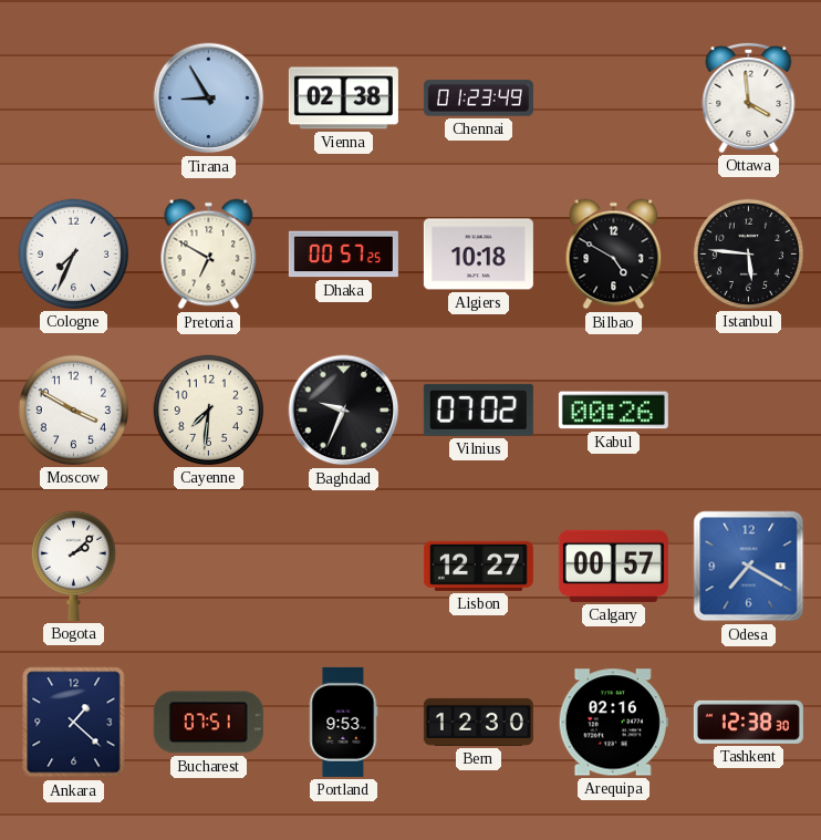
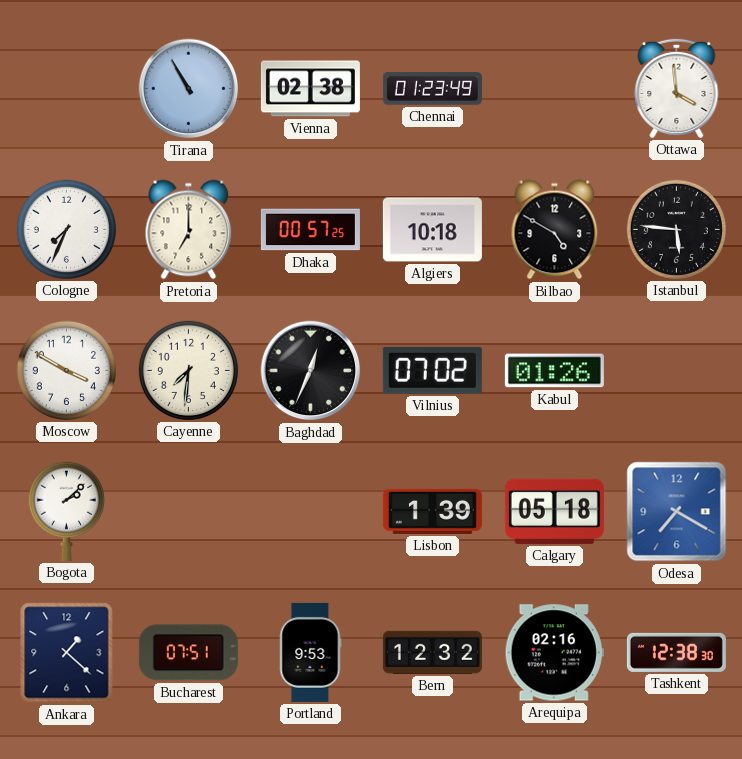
Tirana: 8:55 -> 10:55 (189, 89)
Pretoria: 6:50 -> 7:00 (189, 230)
Baghdad: 9:34 -> 12:34 (311, 371)
Kabul: 00:26 -> 01:26 (554, 371)
Lisbon: 12:27 -> 1:39 (432, 511)
Calgary: 00:57 -> 05:18 (554, 511)
Bern: 12:30 -> 12:32 (432, 652)
